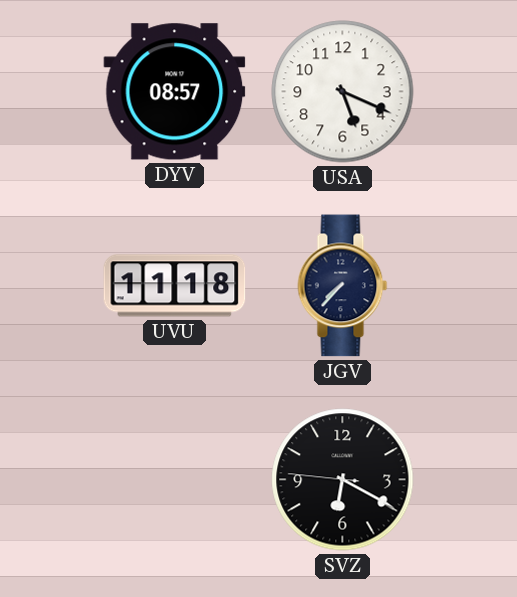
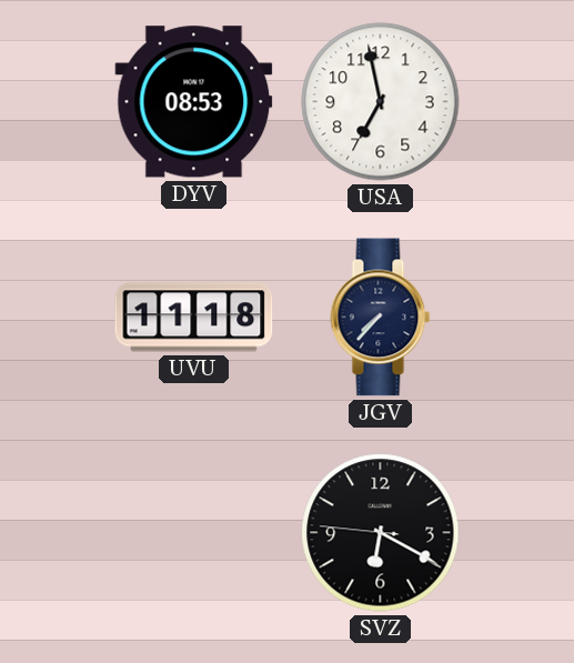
DYV: 08:57 -> 08:53 (194, 102)
USA: 5:19 -> 6:58 (381, 102)
